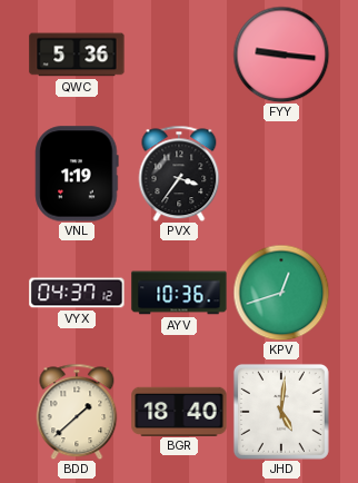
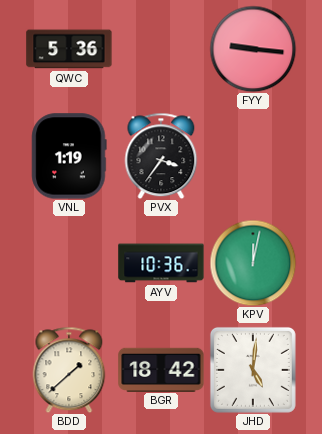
VYX: 04:37 -> none (77, 293)
KPV: 12:42 -> 12:02 (253, 263)
BGR: 18:40 -> 18:42 (161, 369)
